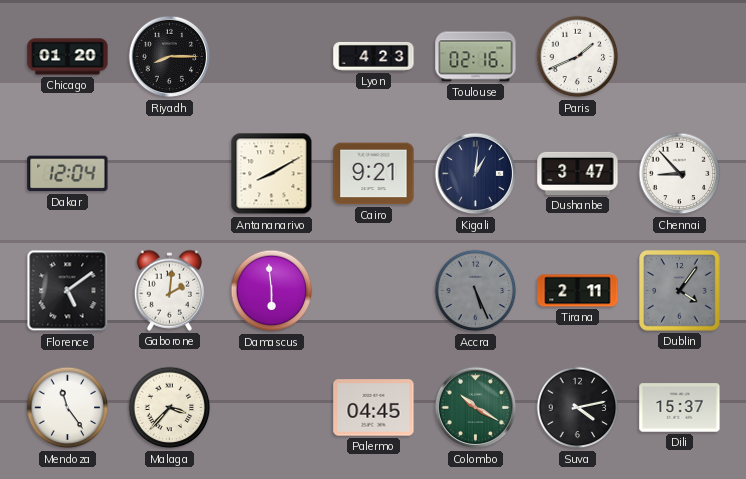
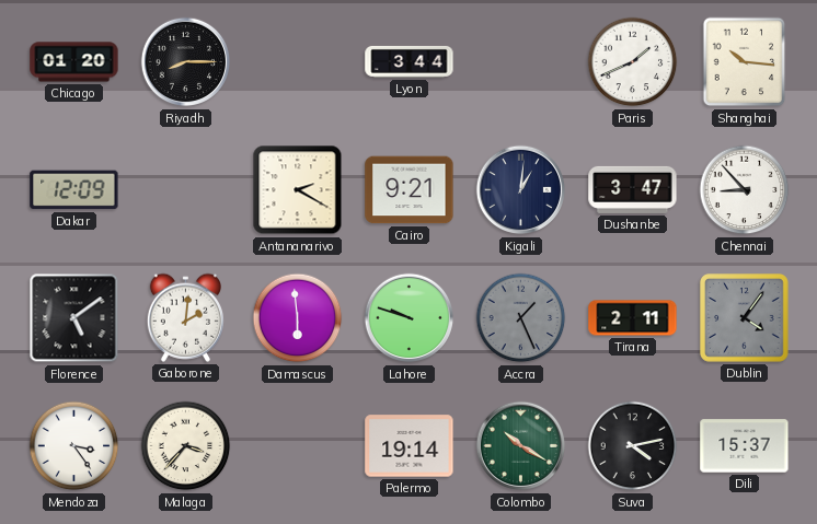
Lyon: 4:23 -> 3:44 (410, 61)
Toulouse: 02:16 -> none (476, 57)
Shanghai: none -> 10:16 (745, 62)
Dakar: 12:04 -> 12:09 (74, 190)
Antananarivo: 8:10 -> 2:20 (298, 190)
Lahore: none -> 9:48 (410, 318)
Accra: 5:26 -> 1:26 (521, 318)
Mendoza: 11:24 -> 3:24 (74, 446)
Palermo: 04:45 -> 19:14 (410, 446)
